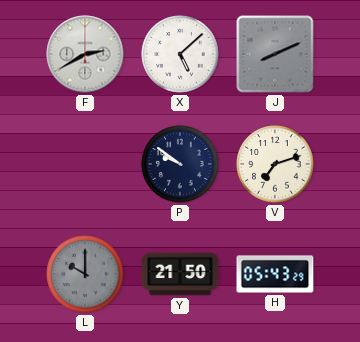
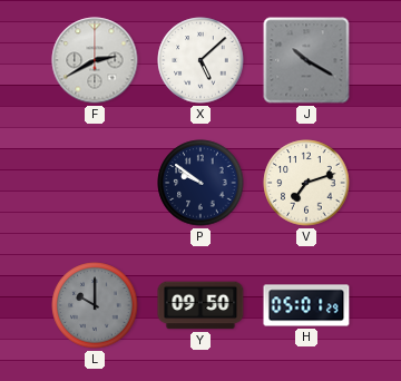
J: 8:11 -> 10:20 (306, 60)
Y: 21:50 -> 09:50 (200, 305)
H: 05:43 -> 05:01 (306, 305)
